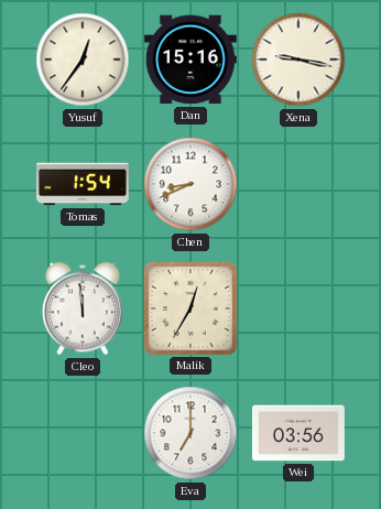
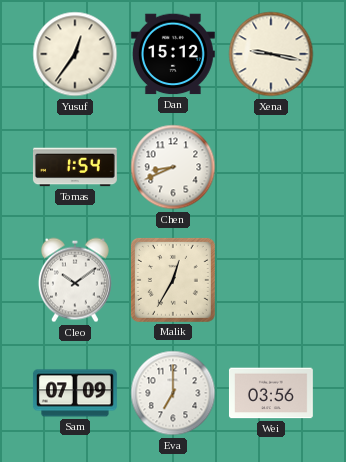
Dan: 15:16 -> 15:12 (173, 54)
Cleo: 11:59 -> 10:09 (75, 280)
Sam: none -> 07:09 (75, 393)
